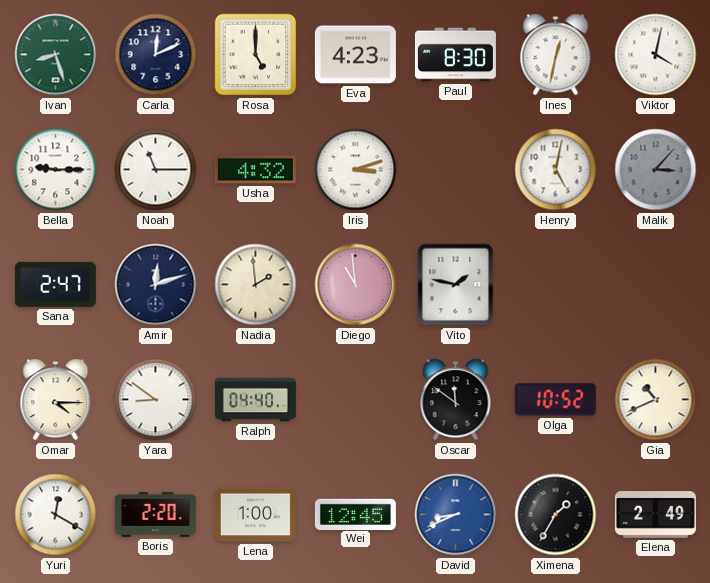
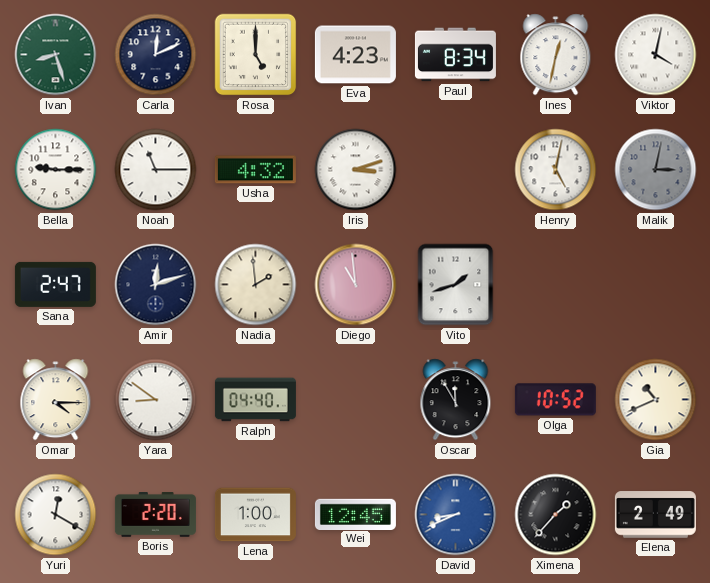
Paul: 8:30 -> 8:34 (455, 55)
Malik: 3:07 -> 3:02 (656, 170)
Vito: 1:47 -> 1:42 (456, 285)
Oscar: 11:51 -> 11:55 (456, 400)
Ximena: 1:35 -> 1:37 (556, 515)
